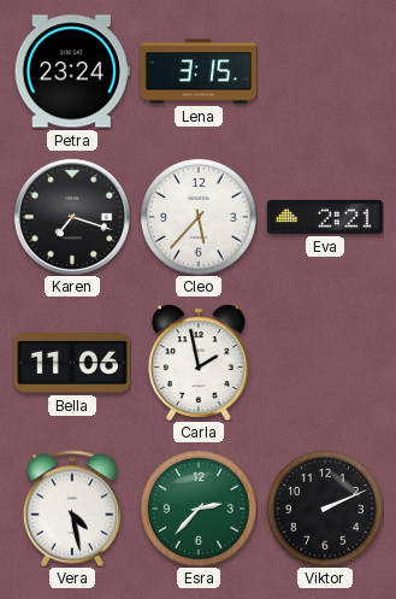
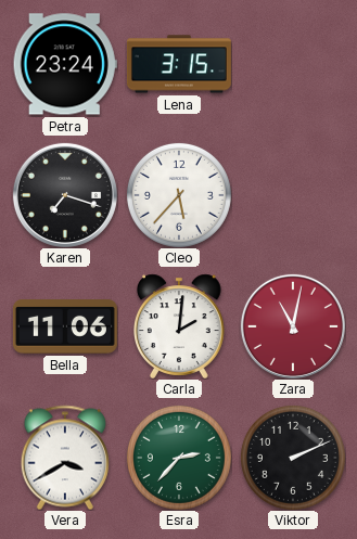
Eva: 2:21 -> none (325, 217)
Carla: 1:58 -> 2:01 (180, 326)
Zara: none -> 11:02 (293, 326)
Vera: 4:28 -> 3:40 (65, 458)
